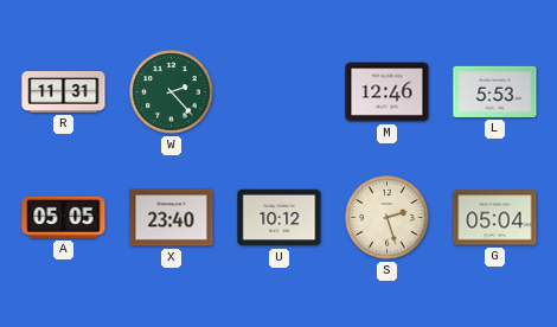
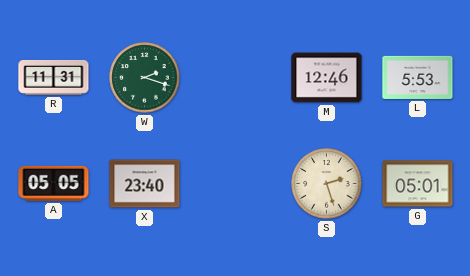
W: 2:23 -> 2:18 (145, 78)
U: 10:12 -> none (280, 218)
G: 05:04 -> 05:01 (418, 184)
